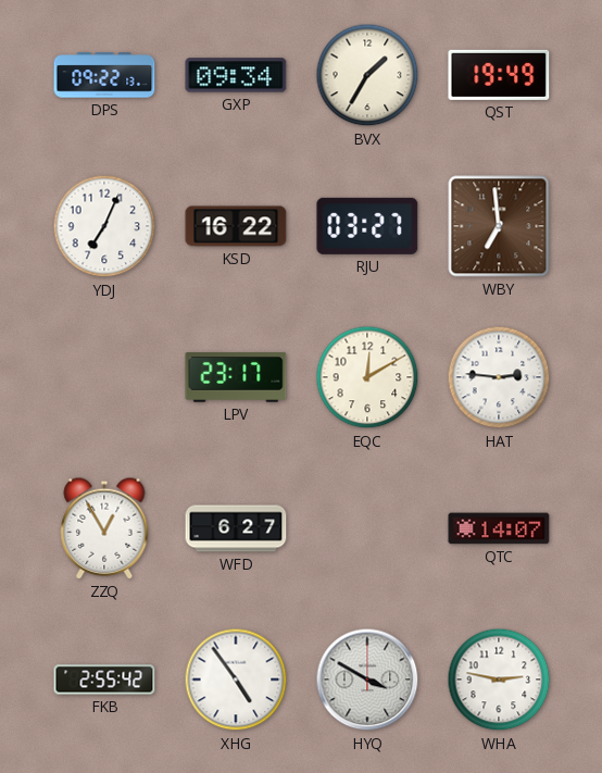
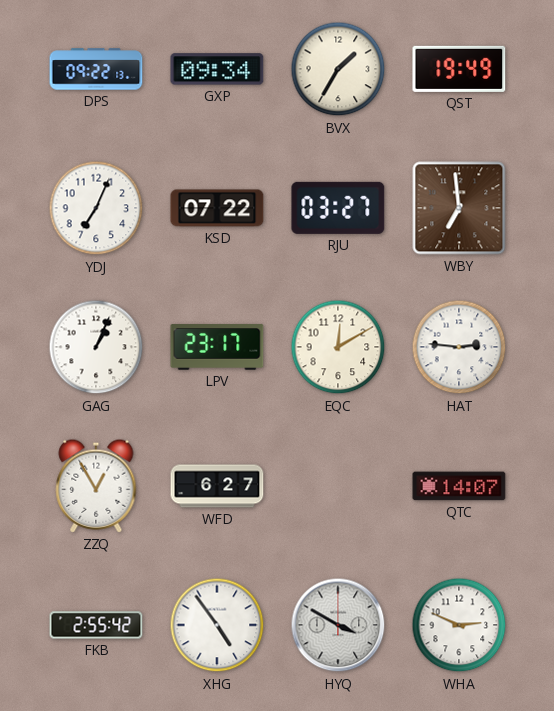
KSD: 16:22 -> 07:22 (217, 208)
GAG: none -> 1:04 (96, 347)
WHA: 2:47 -> 2:49 (459, 625)
